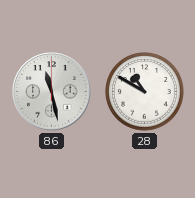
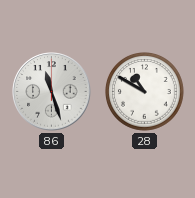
86: 11:28 -> 11:27 (52, 92)
